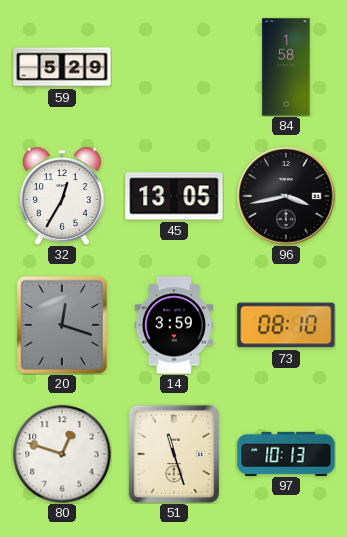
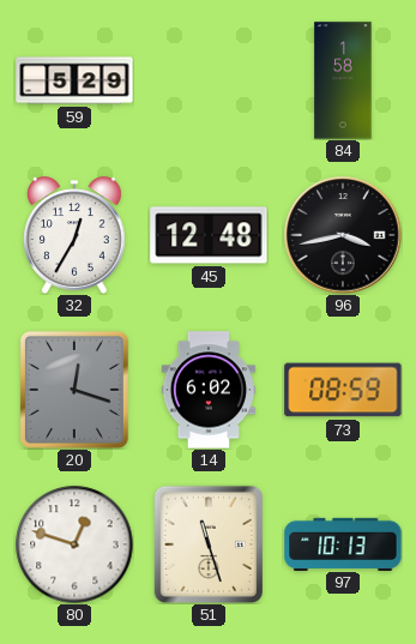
45: 13:05 -> 12:48 (209, 235)
14: 3:59 -> 6:02 (209, 390)
73: 08:10 -> 08:59 (343, 390)
